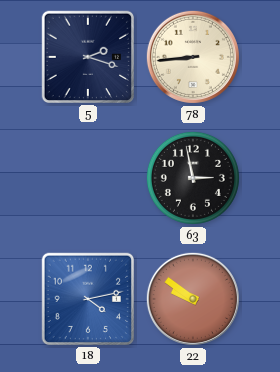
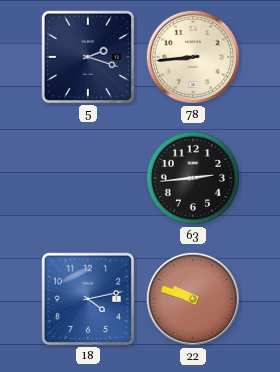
63: 2:58 -> 2:44 (193, 178)
22: 9:51 -> 9:48 (193, 299)
